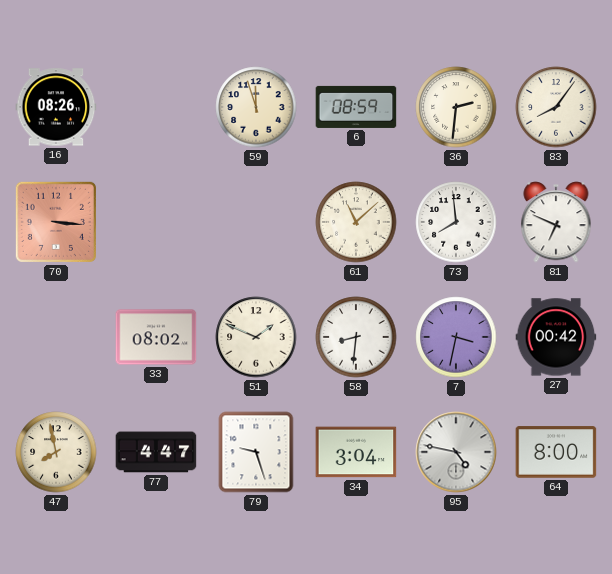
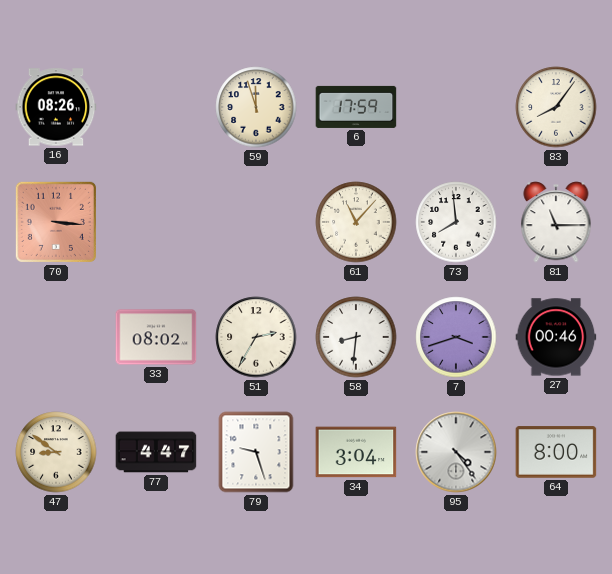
6: 08:59 -> 17:59 (356, 107)
36: 2:31 -> none (456, 107)
61: 11:08 -> 11:07 (356, 222)
81: 6:49 -> 11:15 (556, 222)
51: 1:49 -> 2:35 (256, 337)
7: 3:32 -> 3:42 (456, 337)
27: 00:42 -> 00:46 (556, 337)
47: 7:58 -> 8:51 (56, 452)
95: 4:47 -> 4:24 (456, 452)
